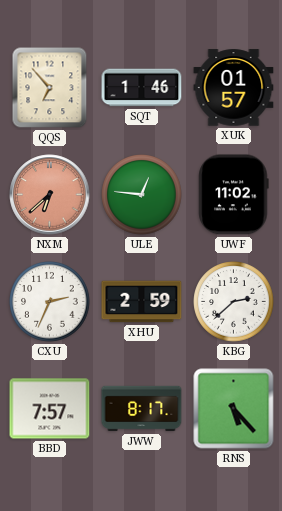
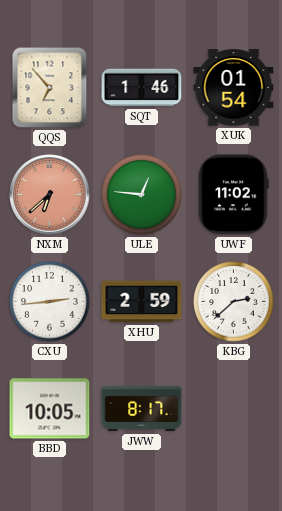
XUK: 01:57 -> 01:54 (234, 88)
CXU: 2:34 -> 2:44 (50, 302)
BBD: 7:57 -> 10:05 (50, 409)
RNS: 5:23 -> none (234, 409)
